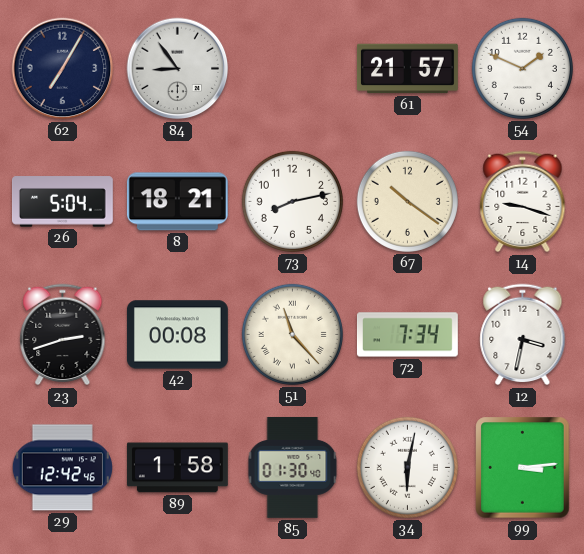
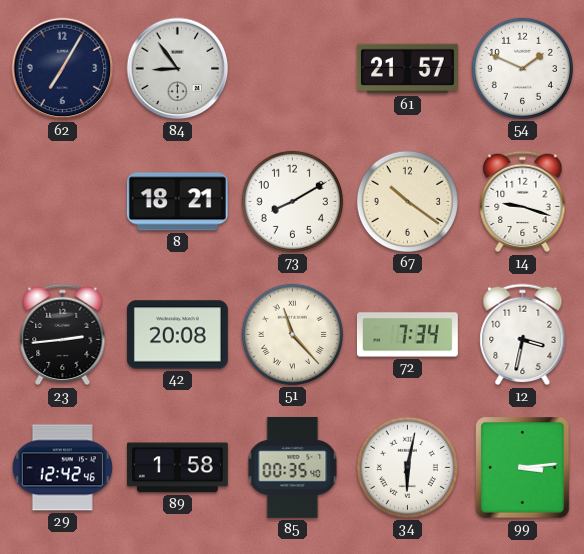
26: 5:04 -> none (62, 202)
73: 8:13 -> 8:10 (292, 201)
23: 2:42 -> 2:44 (63, 335)
42: 00:08 -> 20:08 (177, 335)
85: 01:30 -> 00:35 (293, 467)
